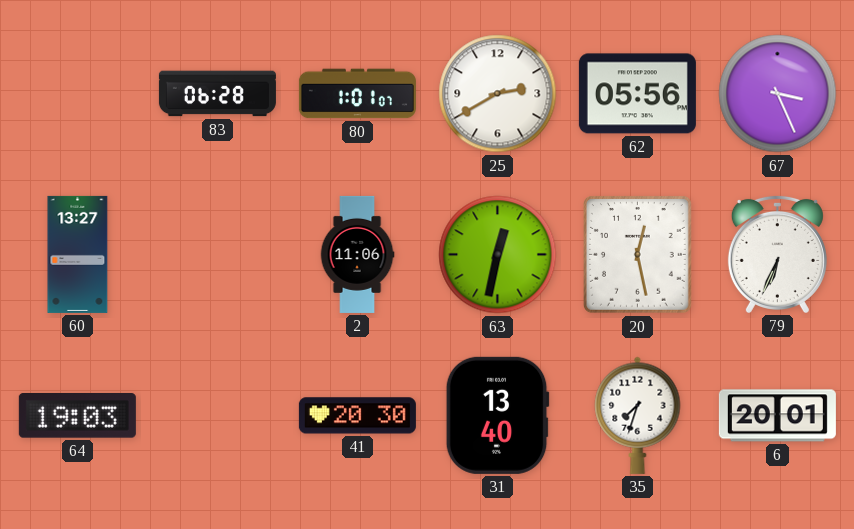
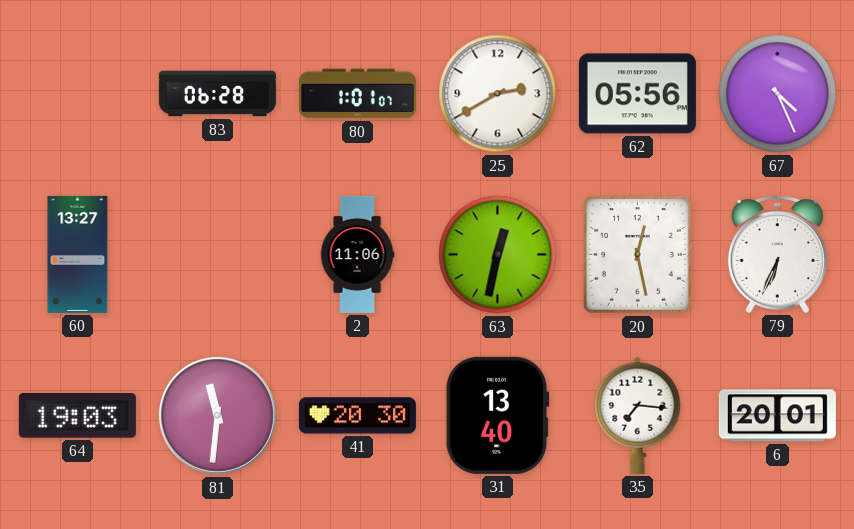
67: 3:26 -> 4:26 (778, 94)
81: none -> 11:31 (217, 415)
35: 7:33 -> 7:16 (638, 415)
